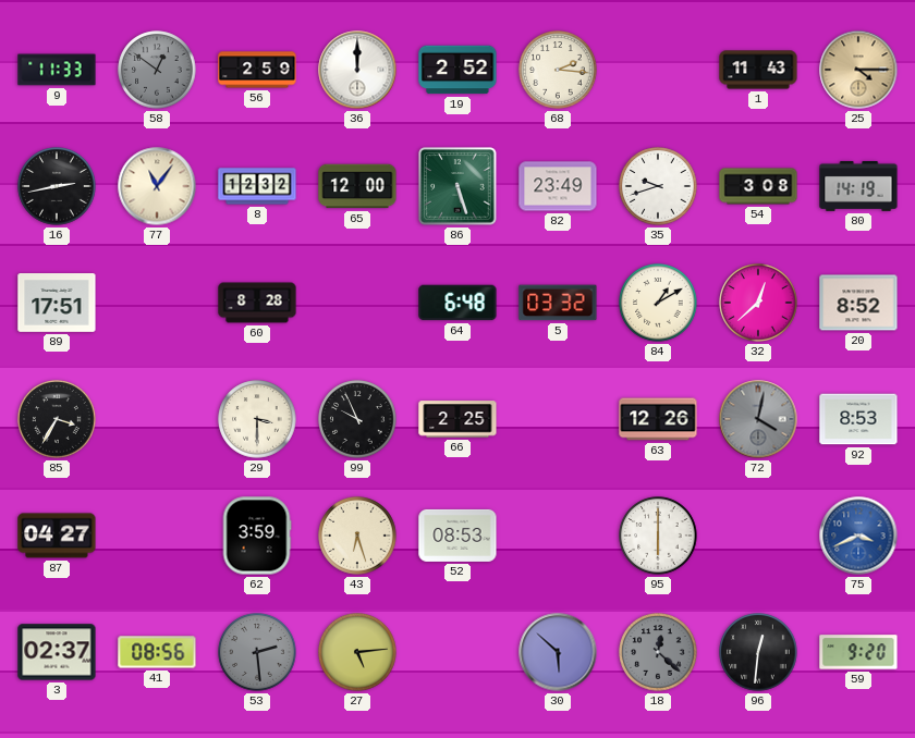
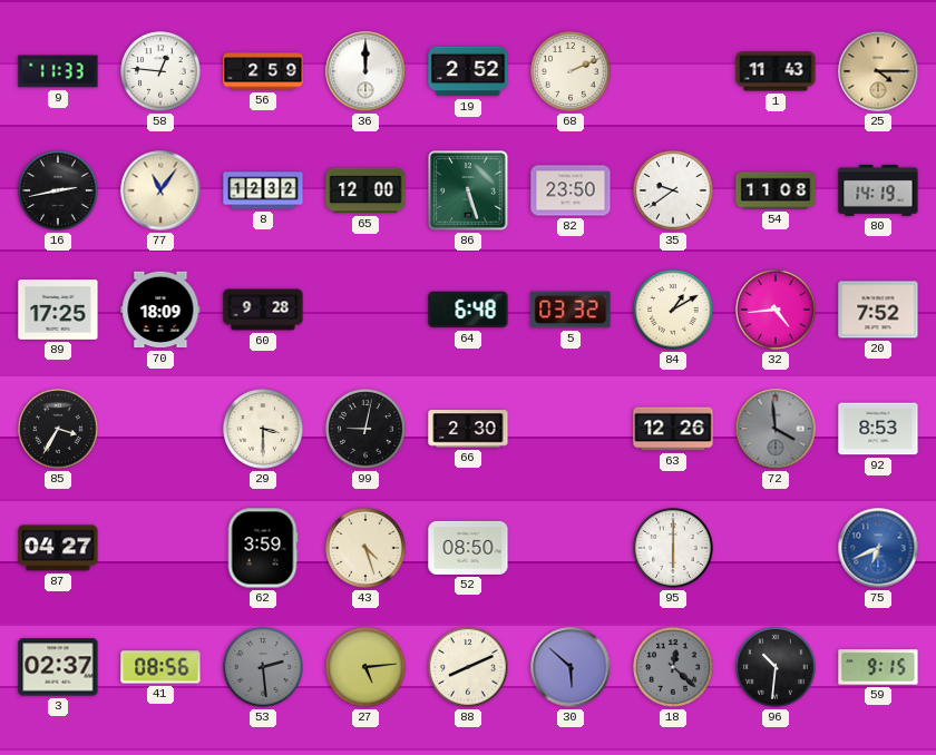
58: 12:51 -> 12:46 (160, 71)
58 dial: grey -> white (160, 71)
68: 2:16 -> 2:11 (571, 71)
82: 23:49 -> 23:50 (571, 190)
35: 9:42 -> 9:39 (673, 190)
54: 3:08 -> 11:08 (776, 190)
89: 17:51 -> 17:25 (58, 311)
70: none -> 18:09 (160, 310)
60: 8:28 -> 9:28 (263, 310)
32: 12:38 -> 4:44 (776, 310)
20: 8:52 -> 7:52 (878, 310)
99: 9:56 -> 9:02 (365, 429)
66: 2:25 -> 2:30 (468, 429)
72: 4:02 -> 3:59 (776, 429)
43: 6:27 -> 4:27 (365, 548)
52: 08:53 -> 08:50 (468, 548)
75: 3:41 -> 6:41 (878, 548)
88: none -> 8:11 (468, 667)
96: 12:31 -> 10:31 (776, 667)
59: 9:20 -> 9:15 (878, 667)
